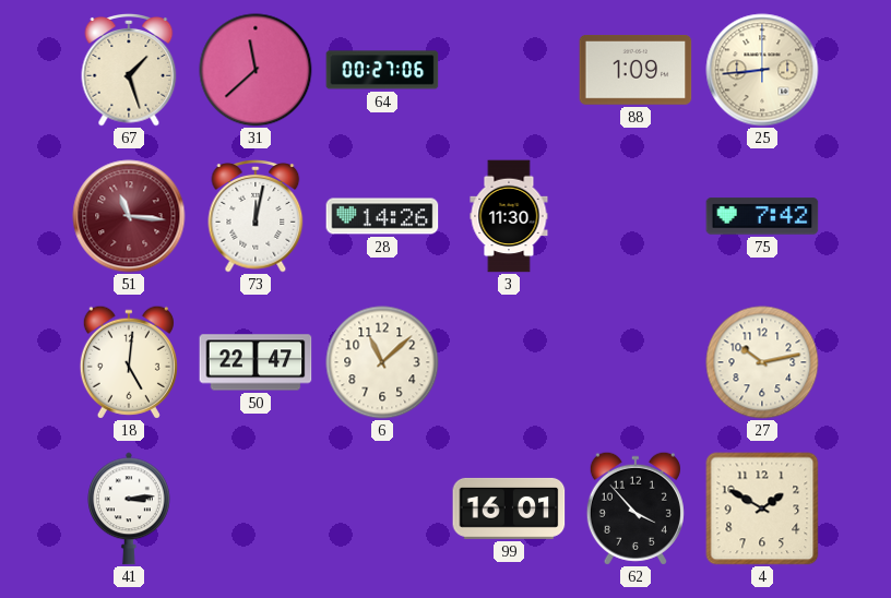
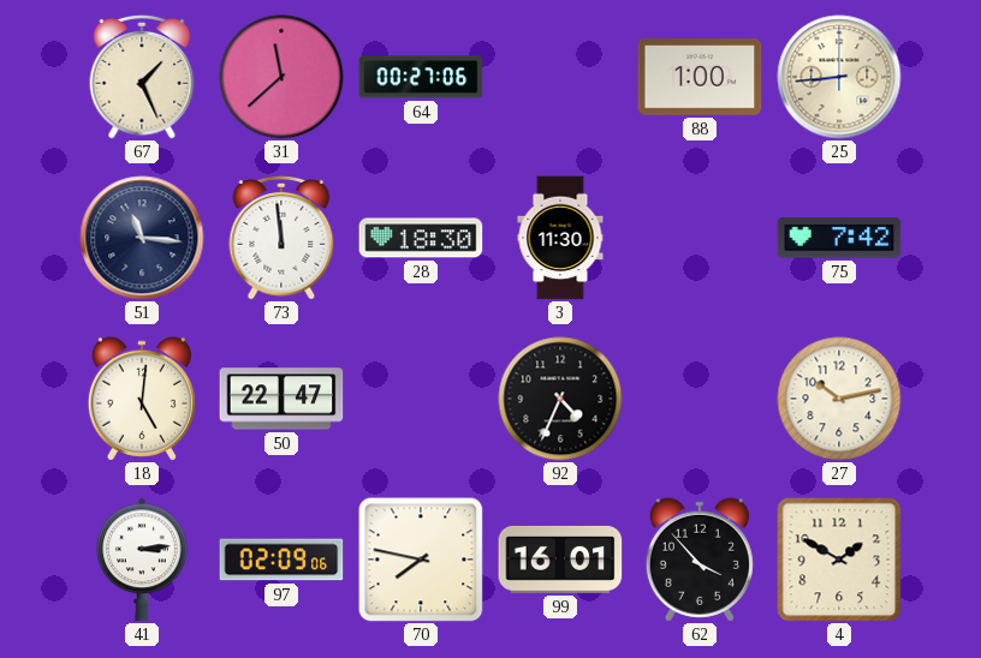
67: 1:27 -> 1:26 (142, 78)
88: 1:09 -> 1:00 (700, 78)
51 dial: burgundy -> navy (142, 238)
73: 12:02 -> 11:59 (281, 239)
28: 14:26 -> 18:30 (421, 238)
6: 11:08 -> none (382, 362)
92: none -> 4:34 (560, 399)
97: none -> 02:09 (281, 560)
70: none -> 7:47 (421, 560)
